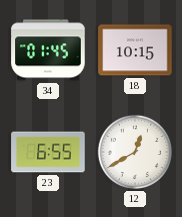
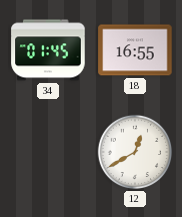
18: 10:15 -> 16:55 (135, 50)
23: 6:55 -> none (48, 152)
